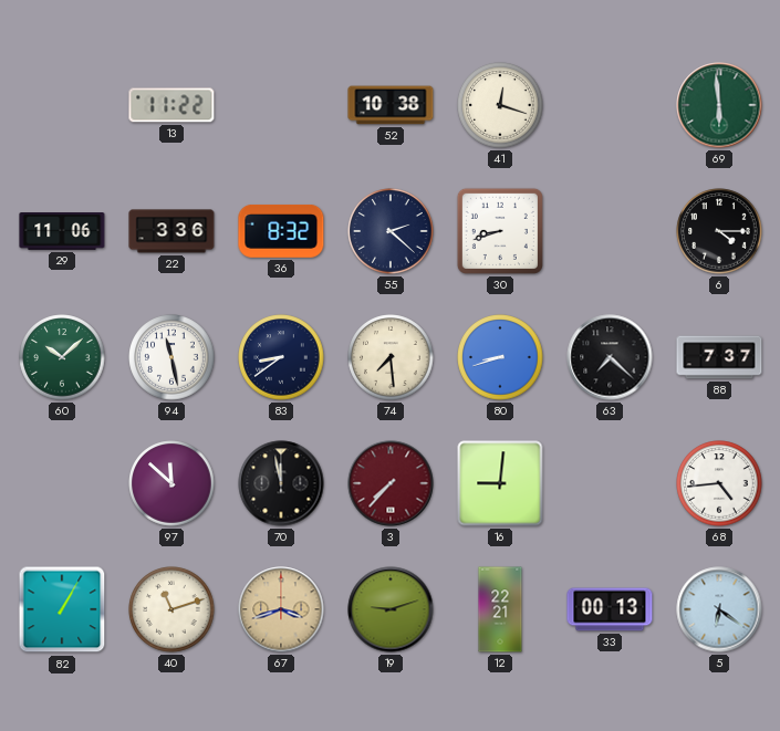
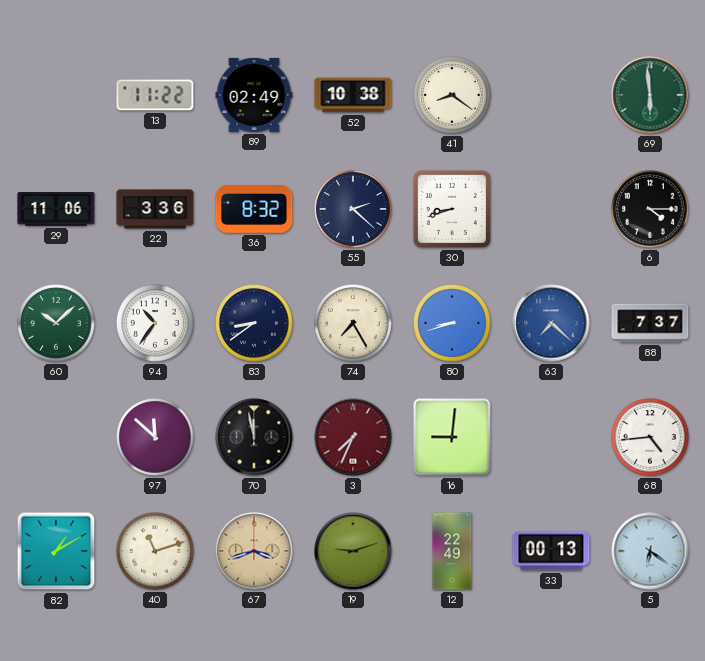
89: none -> 02:49 (254, 95)
41: 12:18 -> 8:21 (452, 95)
94: 11:28 -> 10:36 (155, 323)
74: 7:29 -> 7:25 (353, 323)
63 dial: black -> blue (551, 323)
3: 7:37 -> 7:34 (353, 437)
82: 1:05 -> 1:10 (56, 551)
12: 22:21 -> 22:49 (452, 551)
